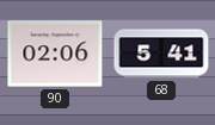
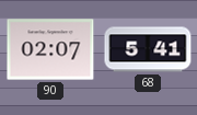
90: 02:06 -> 02:07 (50, 49)
